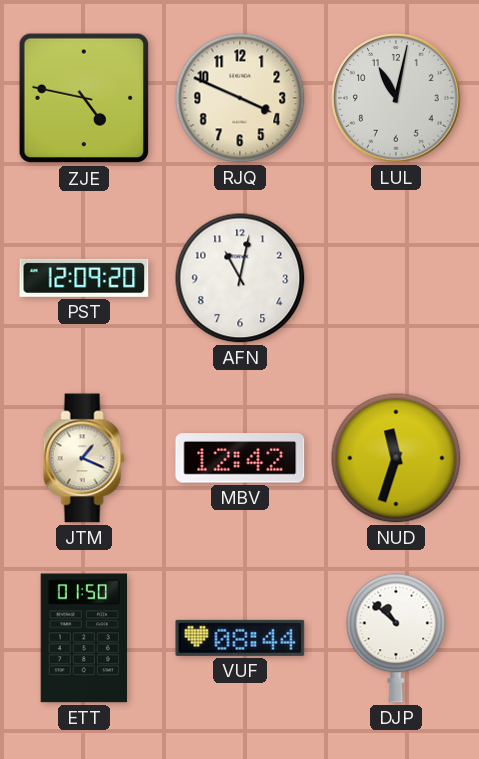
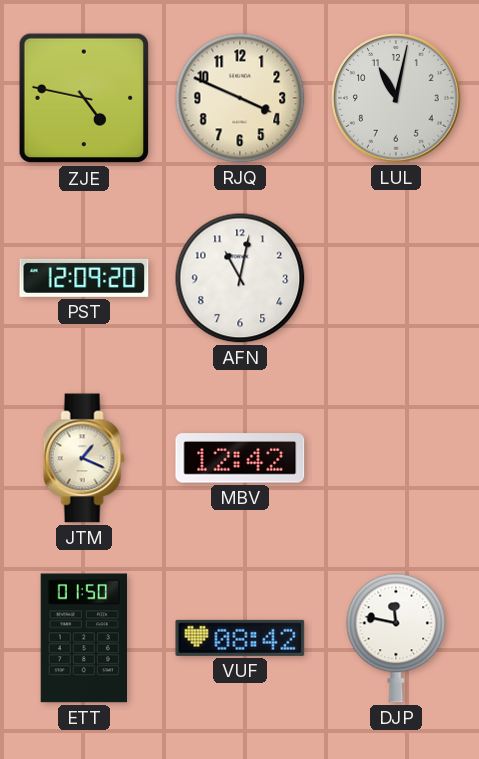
NUD: 11:33 -> none (396, 458)
VUF: 08:44 -> 08:42 (240, 638)
DJP: 10:52 -> 11:47 (396, 638)
